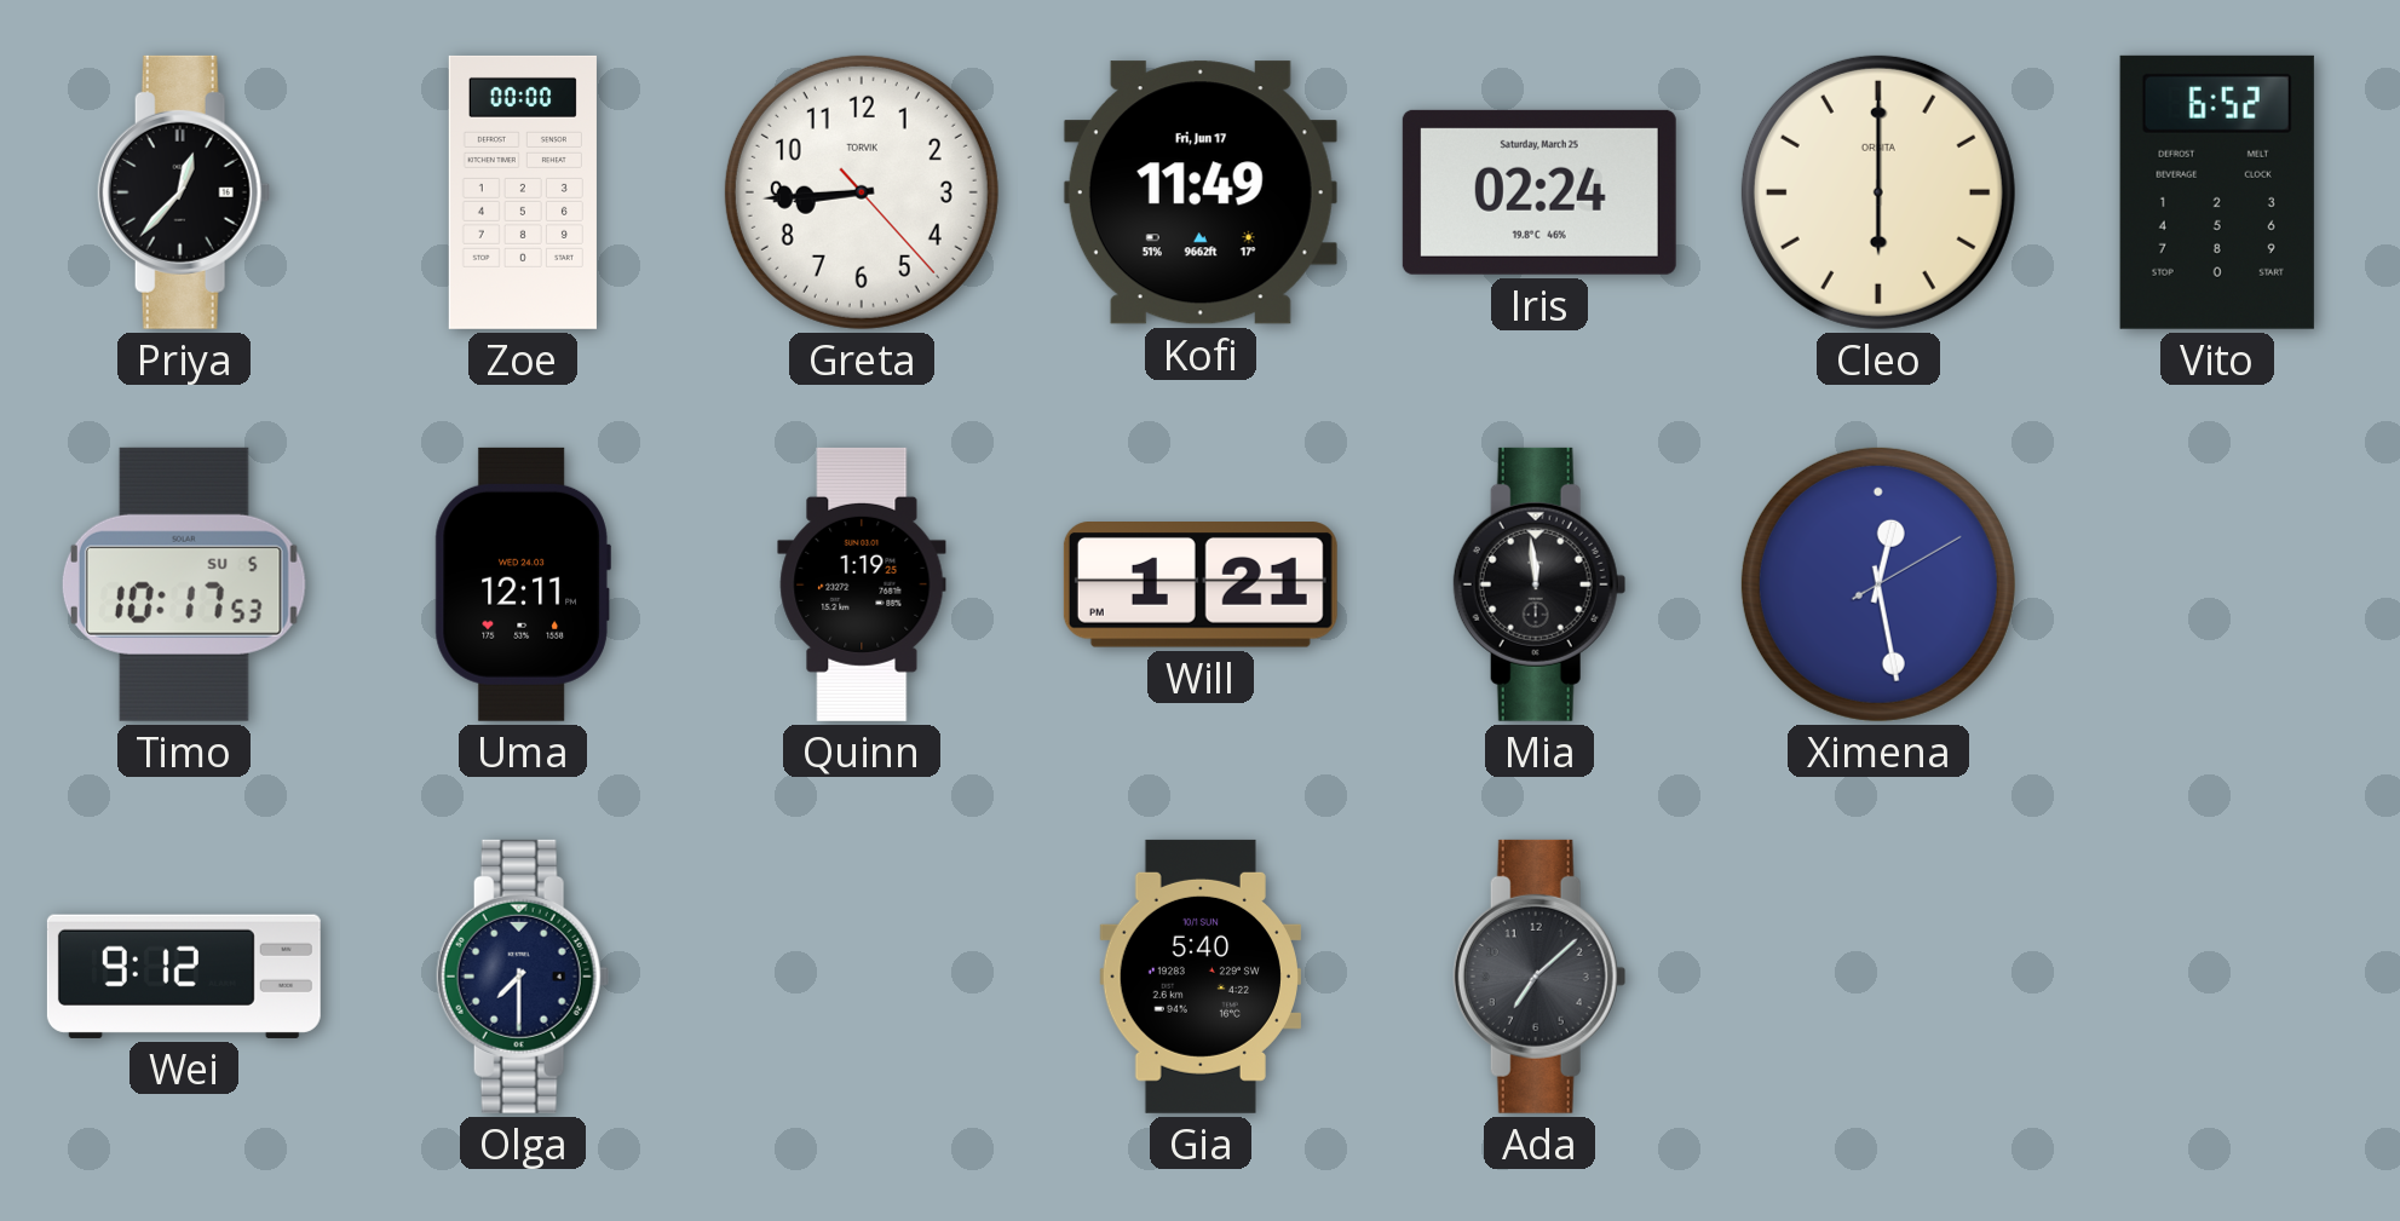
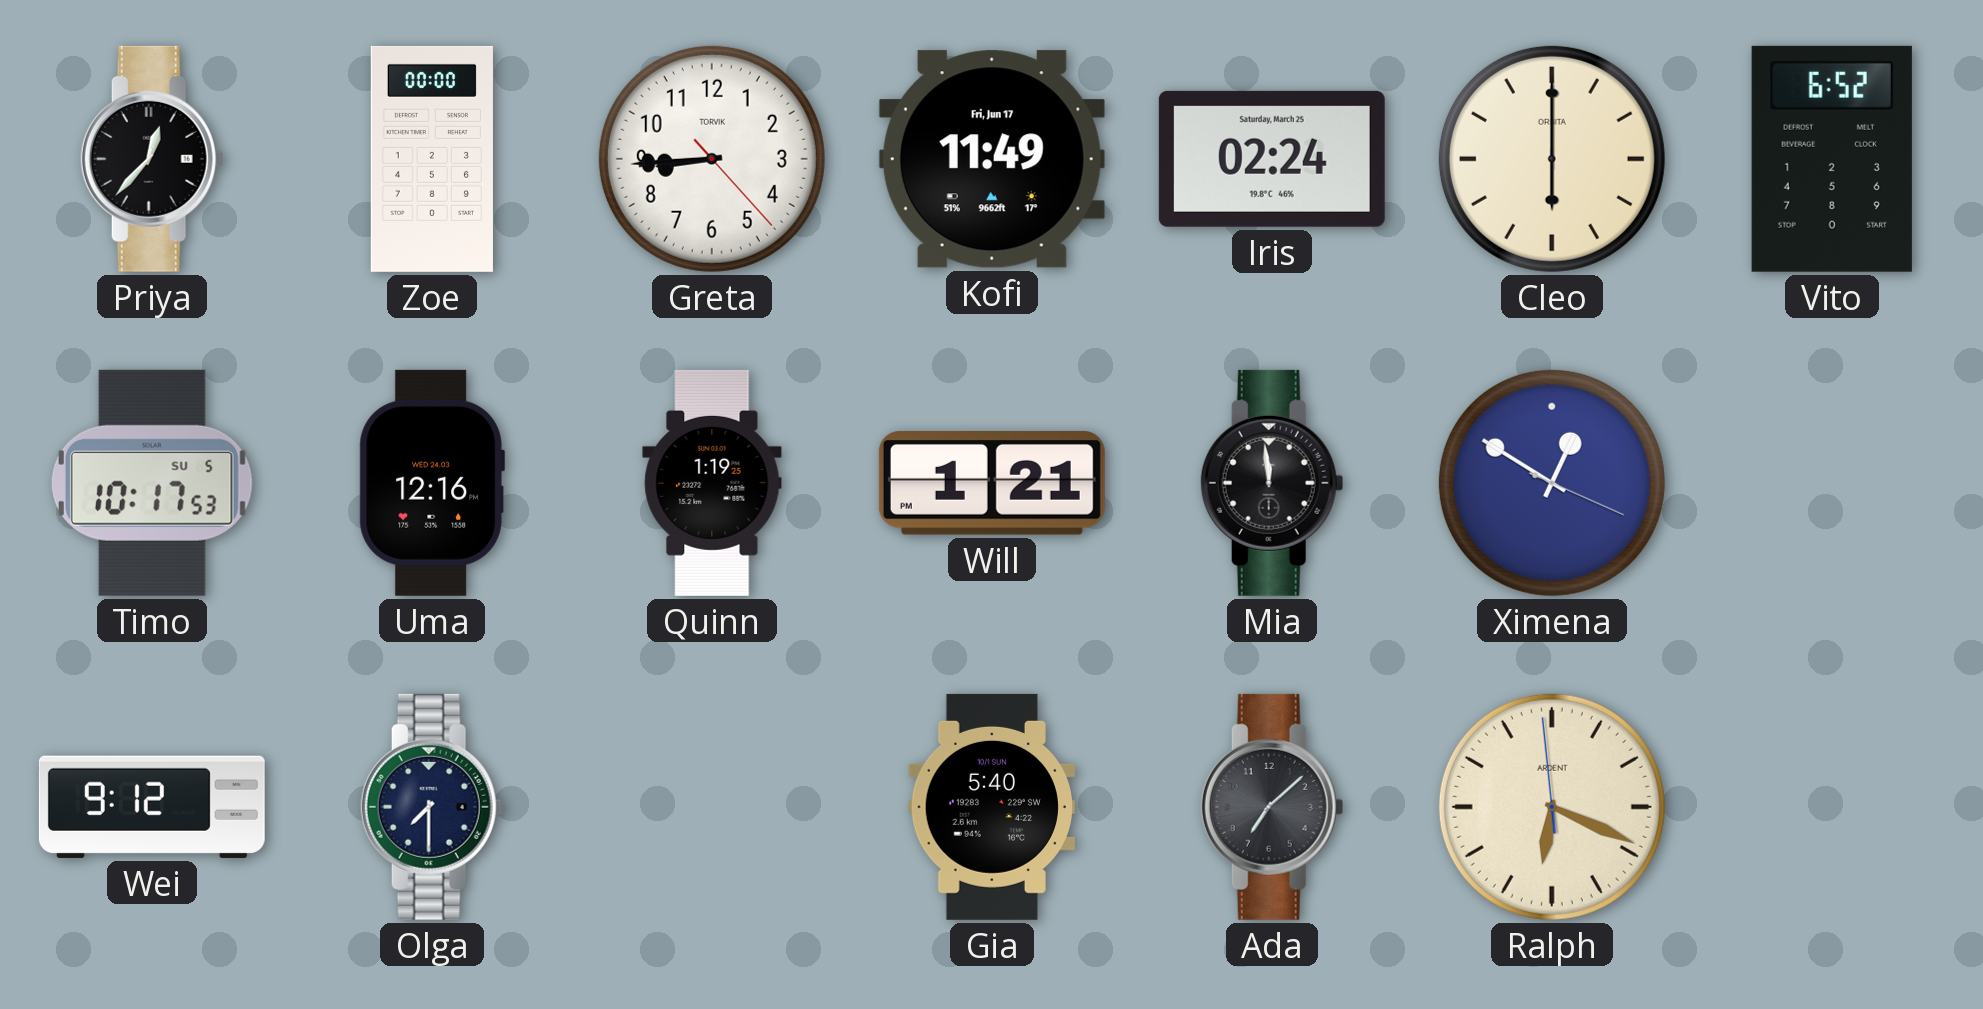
Uma: 12:11 -> 12:16 (432, 483)
Ximena: 12:28 -> 12:50 (1552, 483)
Ralph: none -> 6:18 (1552, 807)
